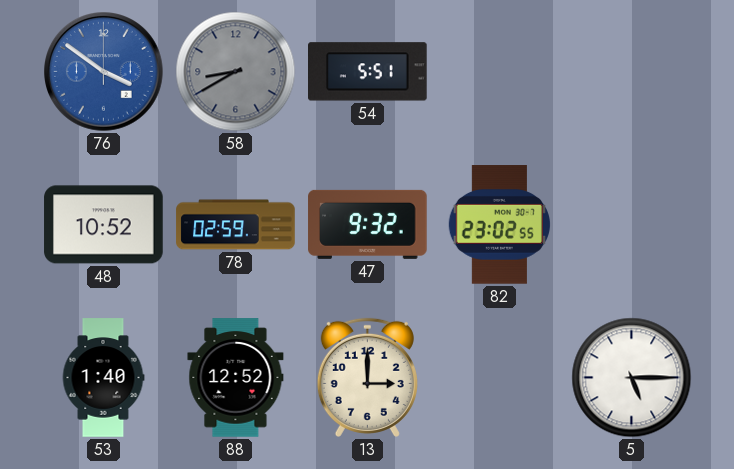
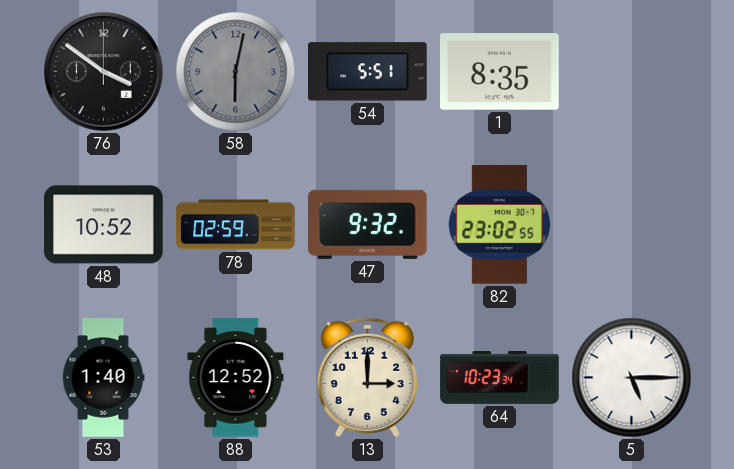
76 dial: blue -> black (104, 72)
58: 8:40 -> 6:02 (236, 72)
1: none -> 8:35 (500, 72)
64: none -> 10:23 (500, 378)
